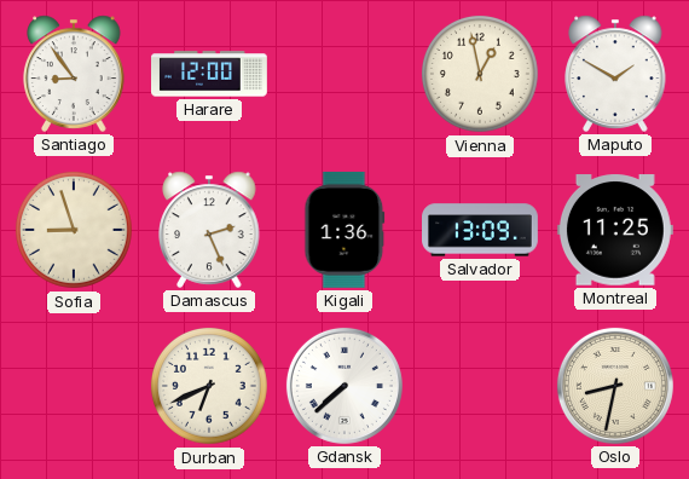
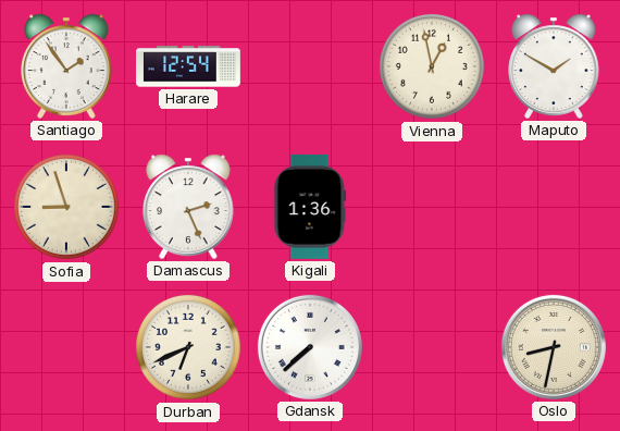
Santiago: 8:54 -> 1:54 (66, 66)
Harare: 12:00 -> 12:54 (189, 66)
Salvador: 13:09 -> none (481, 230)
Montreal: 11:25 -> none (615, 230)
